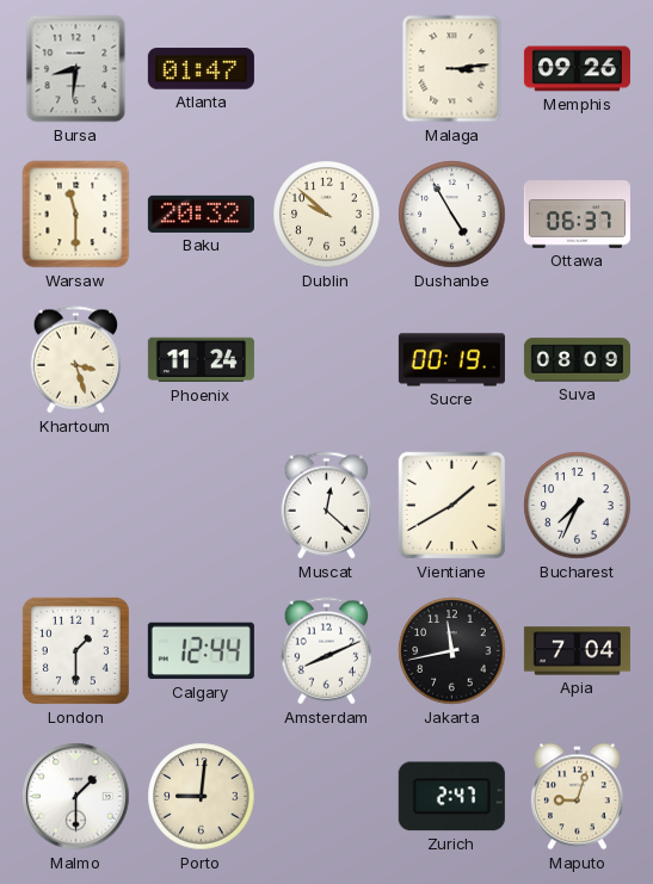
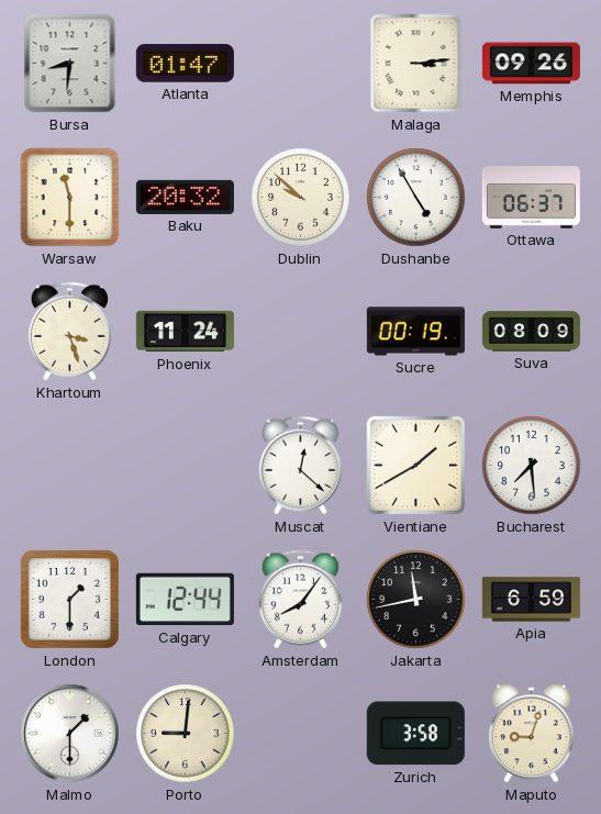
Bucharest: 7:34 -> 7:29 (532, 466)
Amsterdam: 8:11 -> 8:06 (301, 600)
Apia: 7:04 -> 6:59 (531, 600)
Zurich: 2:47 -> 3:58 (415, 734)
